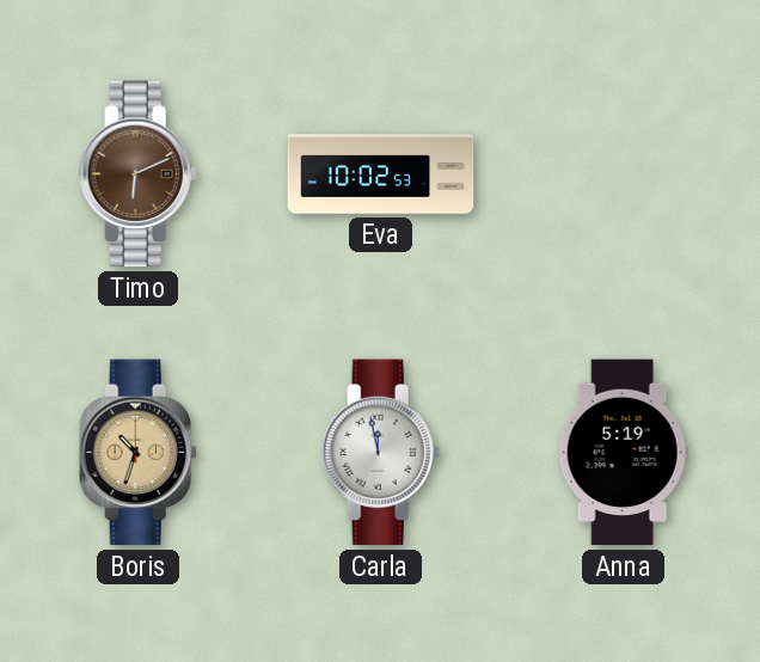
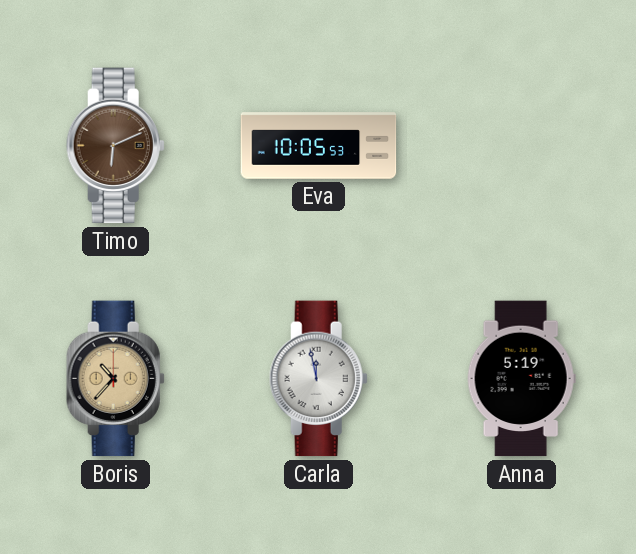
Eva: 10:02 -> 10:05 (319, 146)
Boris: 10:33 -> 10:37 (115, 379)
